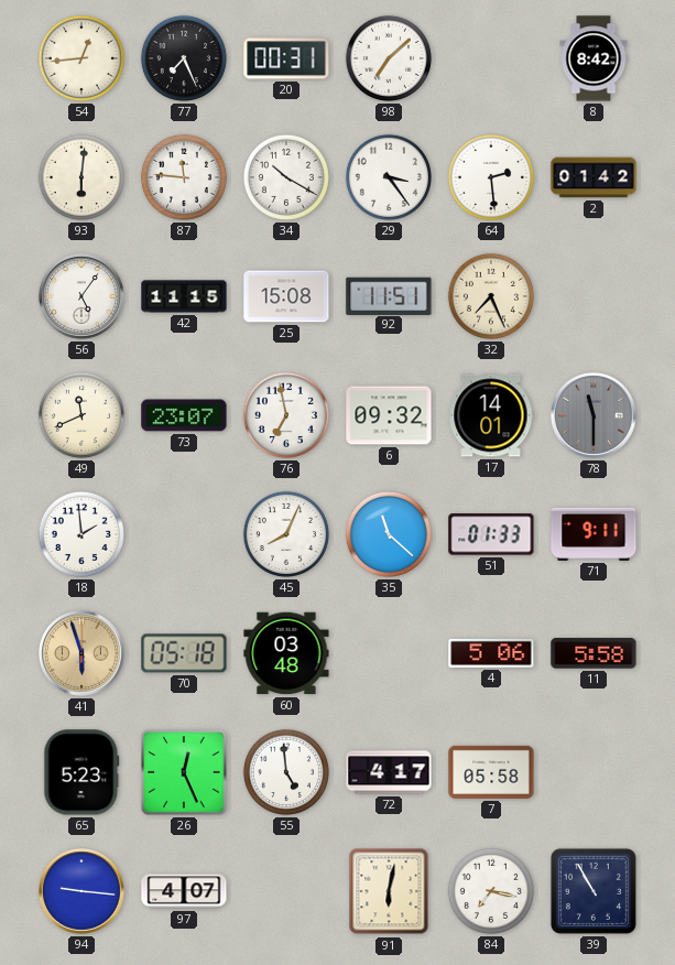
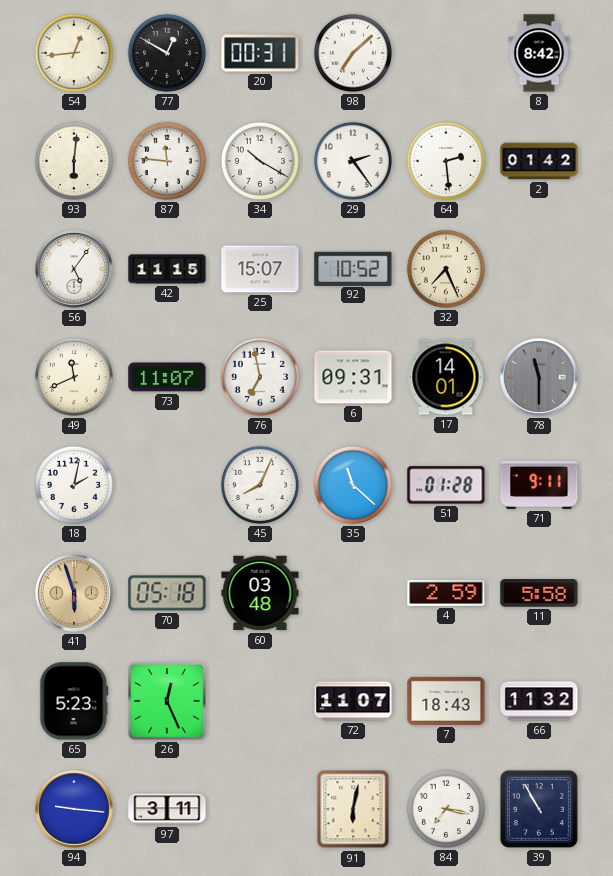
77: 7:26 -> 12:50 (167, 53)
29: 3:24 -> 2:24 (353, 161)
25: 15:08 -> 15:07 (260, 269)
92: 11:51 -> 10:52 (353, 268)
73: 23:07 -> 11:07 (167, 377)
6: 09:32 -> 09:31 (353, 377)
18: 1:59 -> 2:02 (74, 485)
51: 01:33 -> 01:28 (446, 485)
4: 5:06 -> 2:59 (446, 593)
55: 4:59 -> none (286, 772)
72: 4:17 -> 11:07 (353, 701)
7: 05:58 -> 18:43 (446, 701)
66: none -> 11:32 (539, 701)
97: 4:07 -> 3:11 (167, 809)
